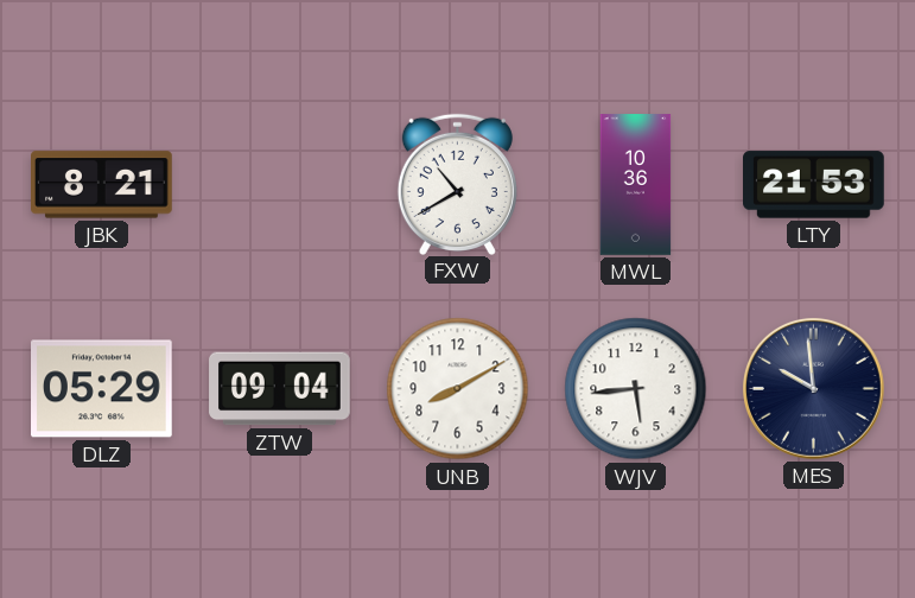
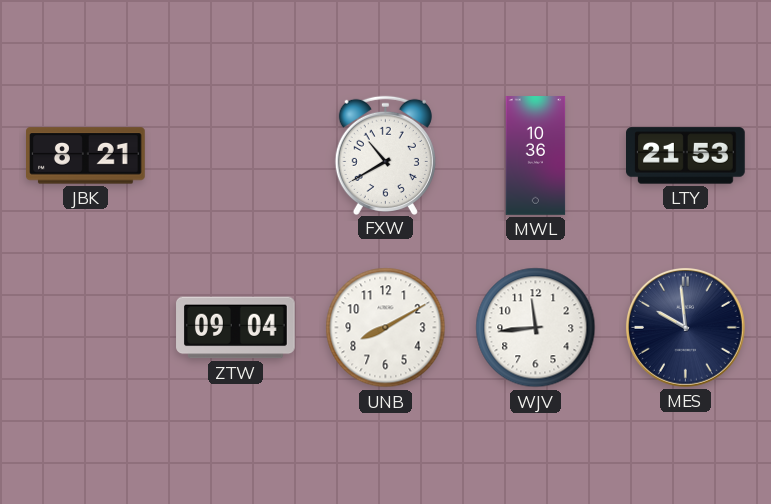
DLZ: 05:29 -> none (102, 389)
WJV: 5:44 -> 11:44 (536, 328)
